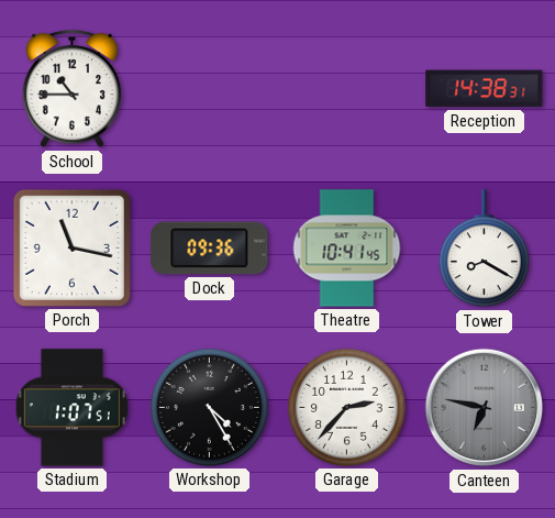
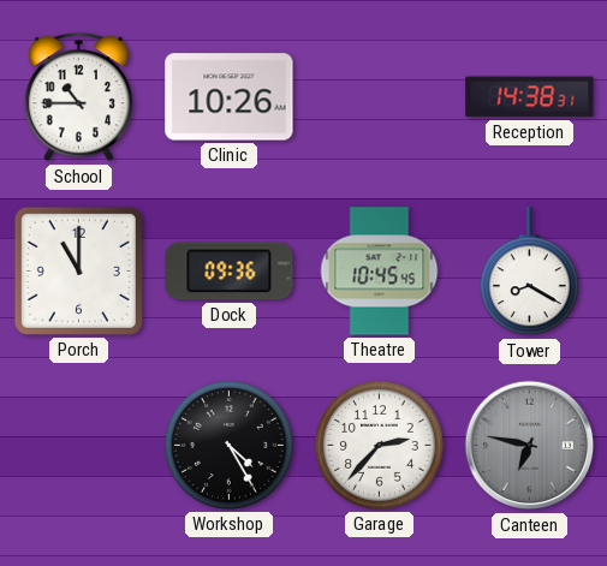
Clinic: none -> 10:26 (230, 97)
Porch: 11:17 -> 11:00 (78, 270)
Theatre: 10:41 -> 10:45 (380, 272)
Stadium: 1:07 -> none (71, 408)
